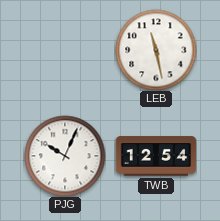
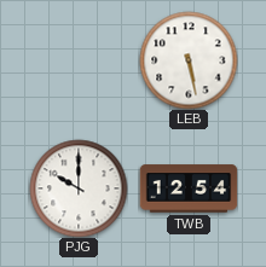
LEB: 11:28 -> 5:28 (189, 60)
PJG: 10:04 -> 10:00 (79, 188)
